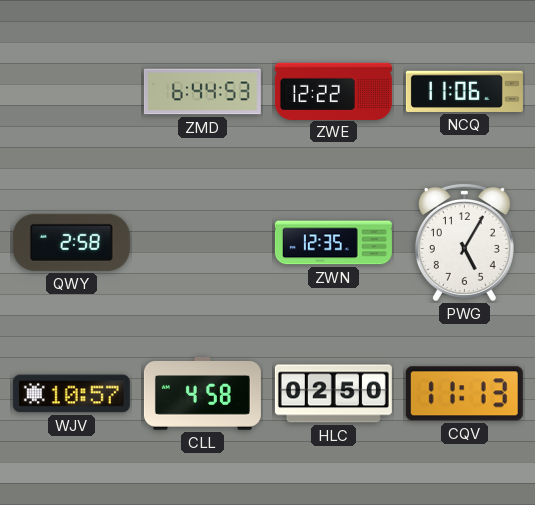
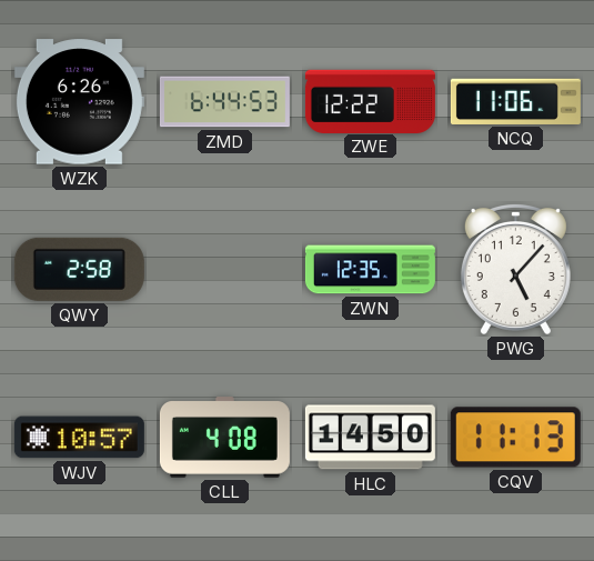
WZK: none -> 6:26 (79, 102)
PWG: 5:05 -> 5:07 (515, 269)
CLL: 4:58 -> 4:08 (224, 438)
HLC: 02:50 -> 14:50 (370, 438)
